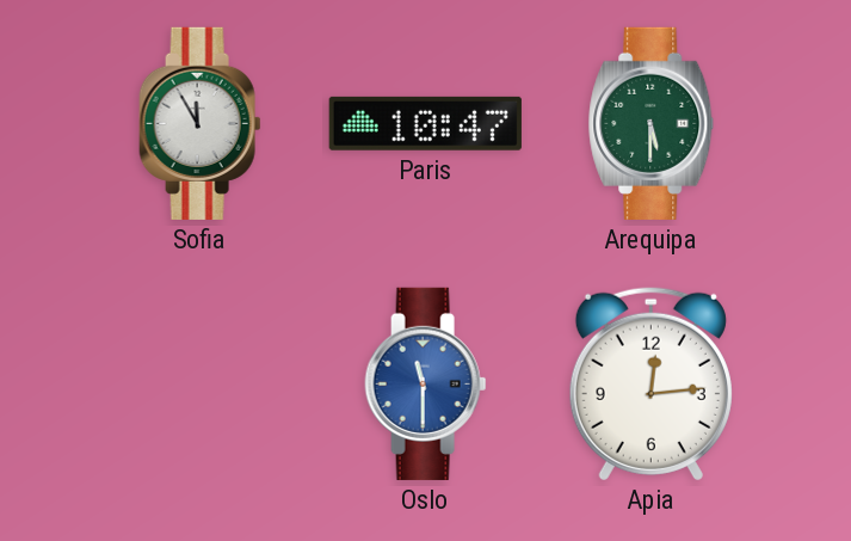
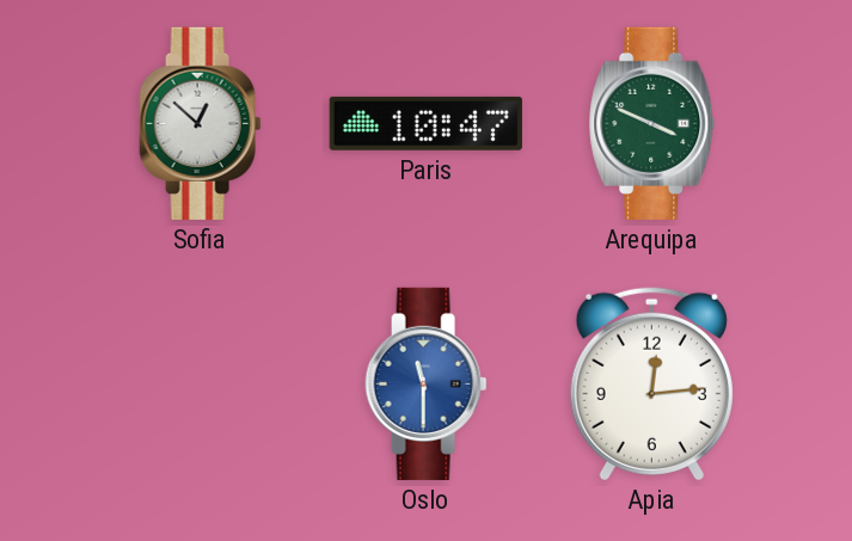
Sofia: 11:55 -> 12:52 (201, 123)
Arequipa: 5:30 -> 3:49 (652, 123)
